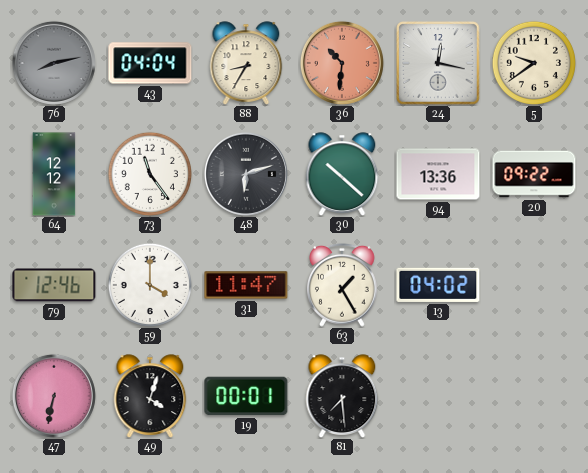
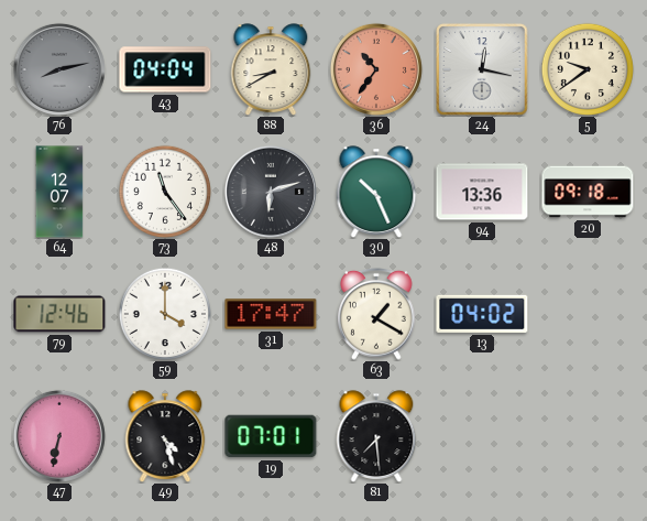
88: 8:35 -> 8:40 (271, 69)
36: 10:31 -> 10:36 (376, 69)
64: 12:12 -> 12:07 (59, 192)
30: 10:22 -> 10:26 (376, 192)
20: 09:22 -> 09:18 (588, 192)
31: 11:47 -> 17:47 (271, 314)
63: 1:25 -> 1:20 (377, 314)
49: 4:03 -> 4:27 (165, 436)
19: 00:01 -> 07:01 (271, 436)
